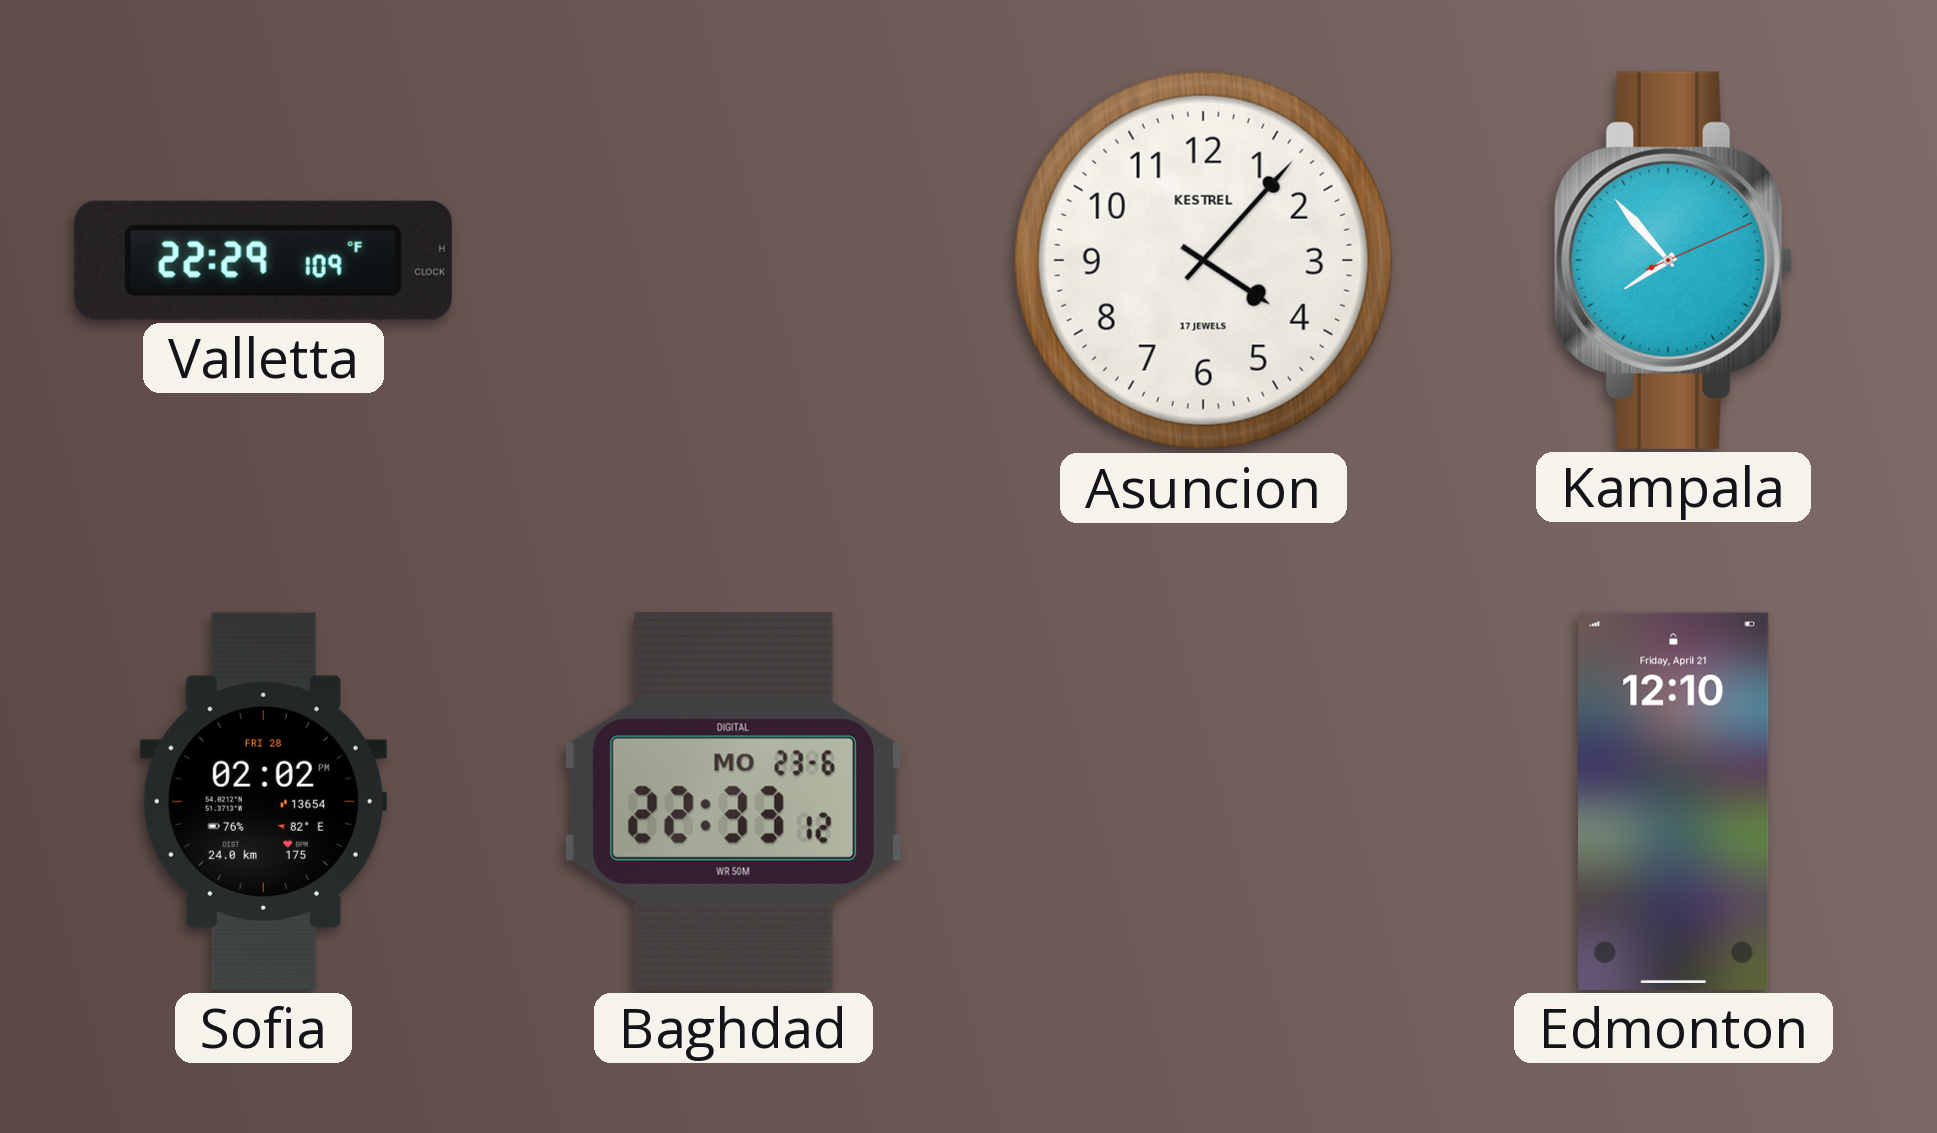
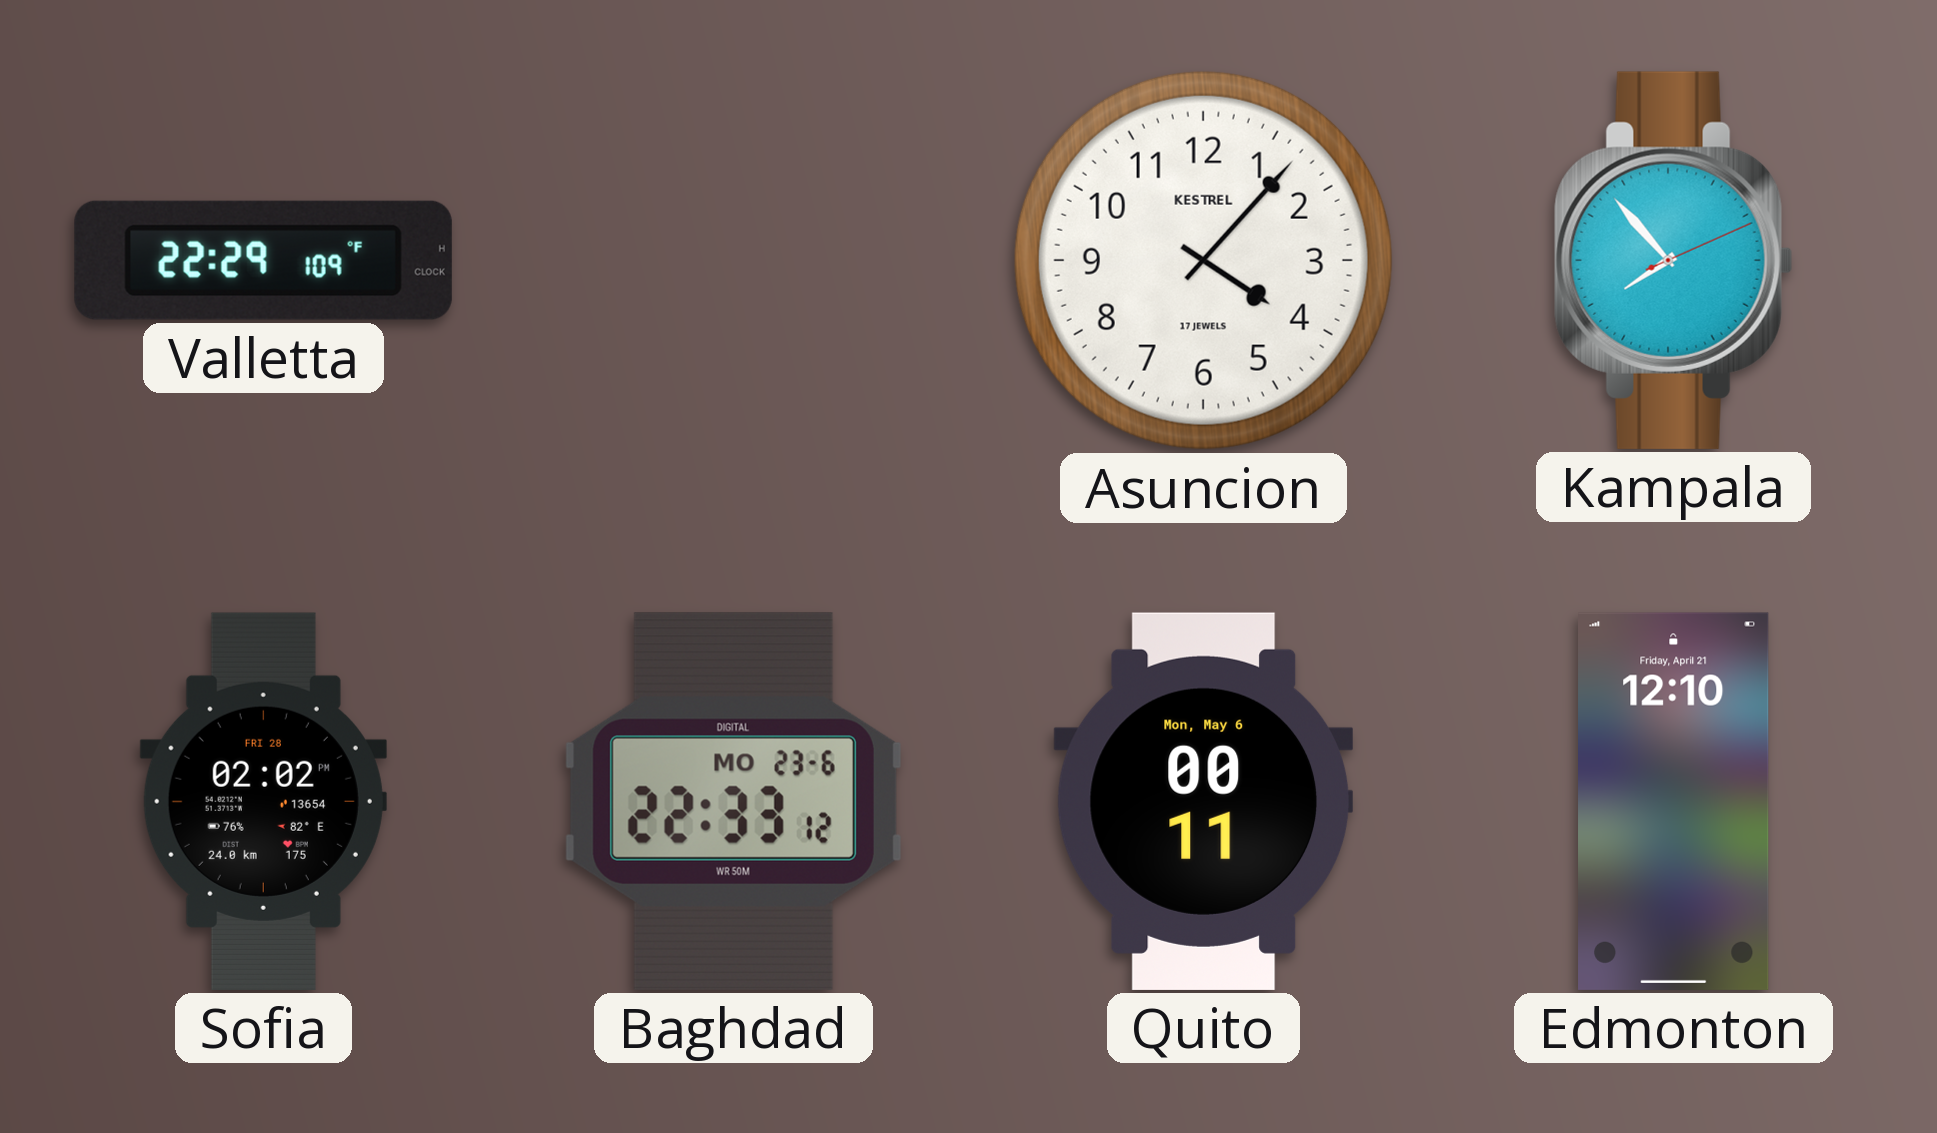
Quito: none -> 00:11 (1203, 801)
